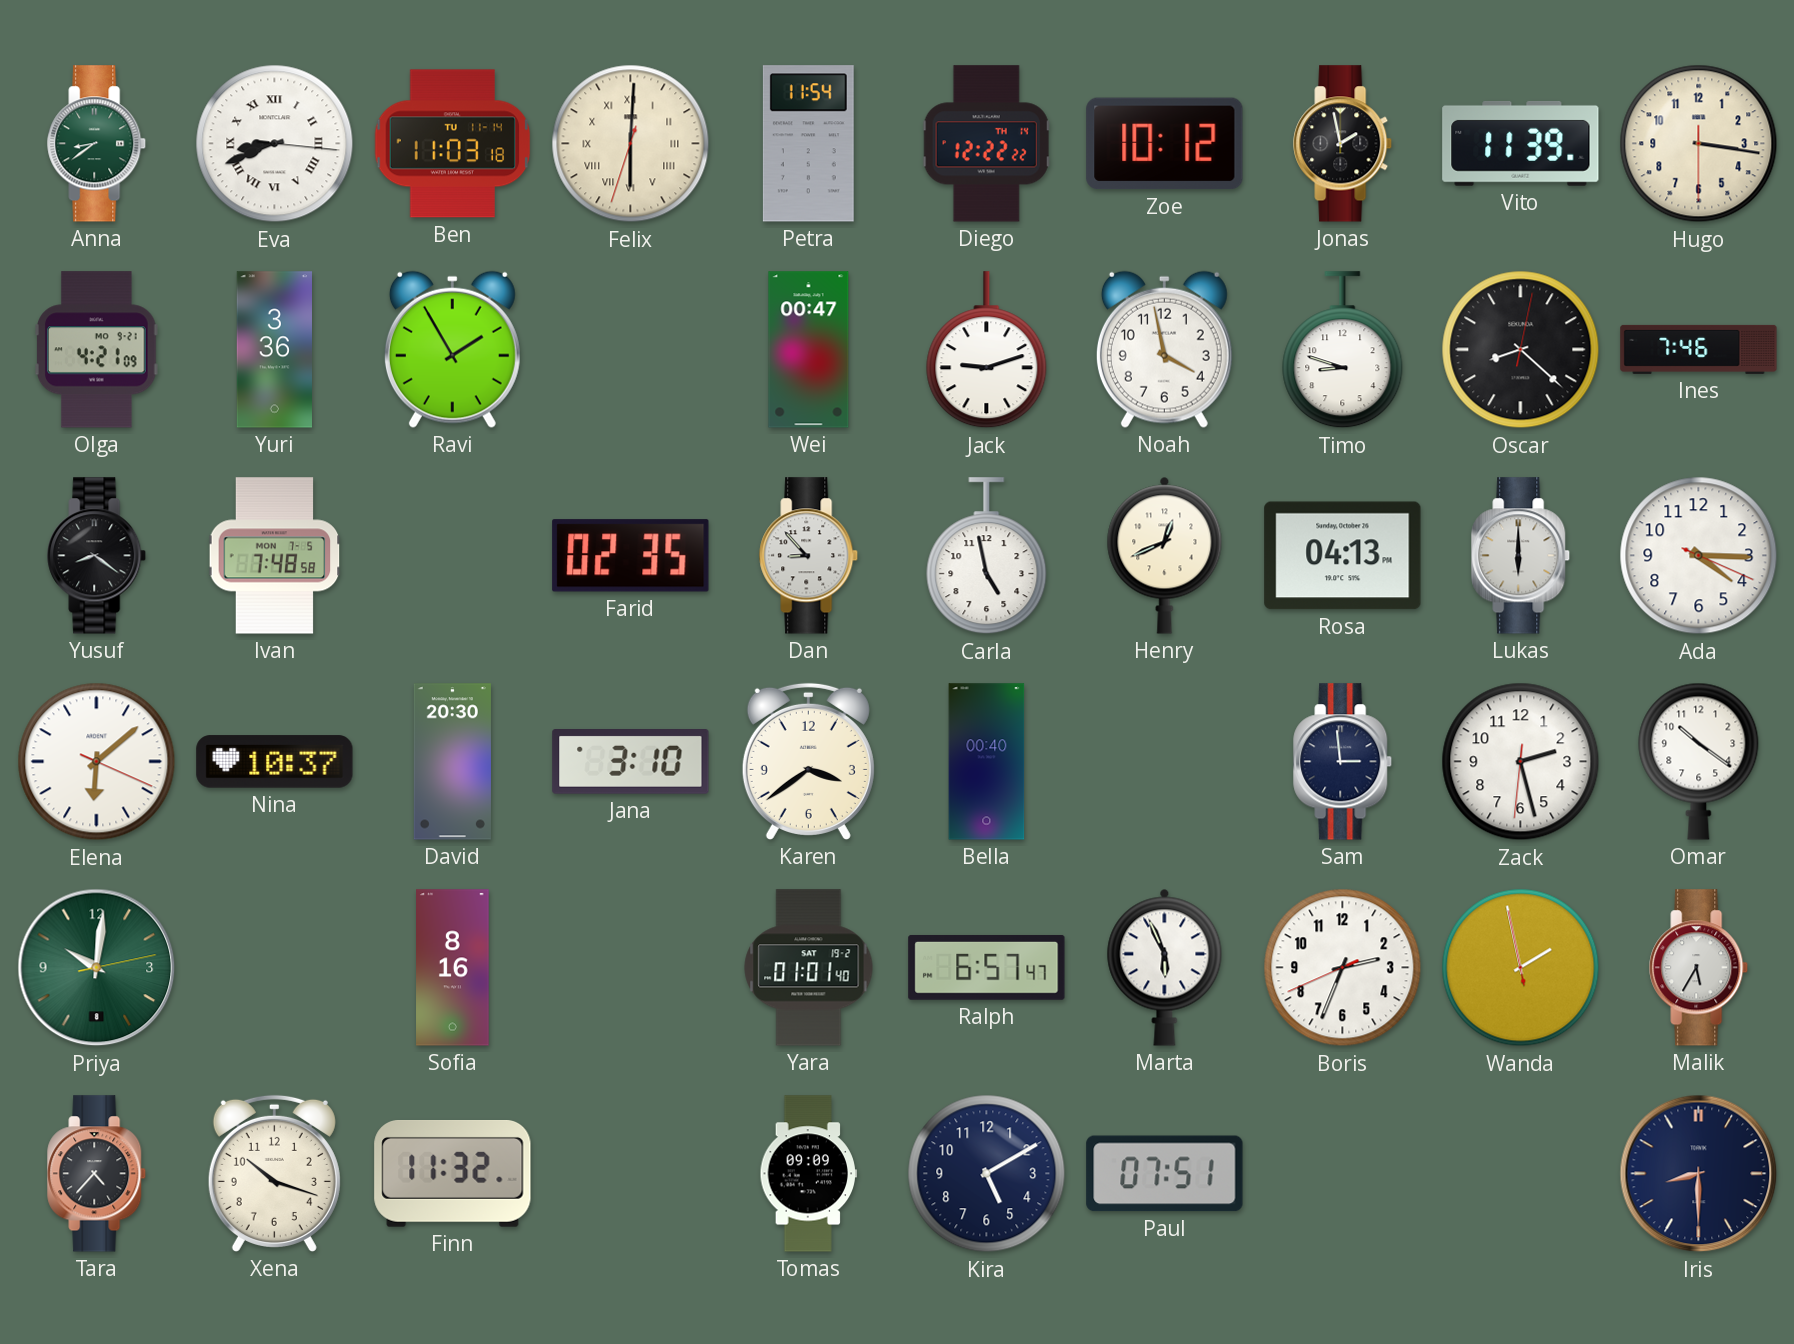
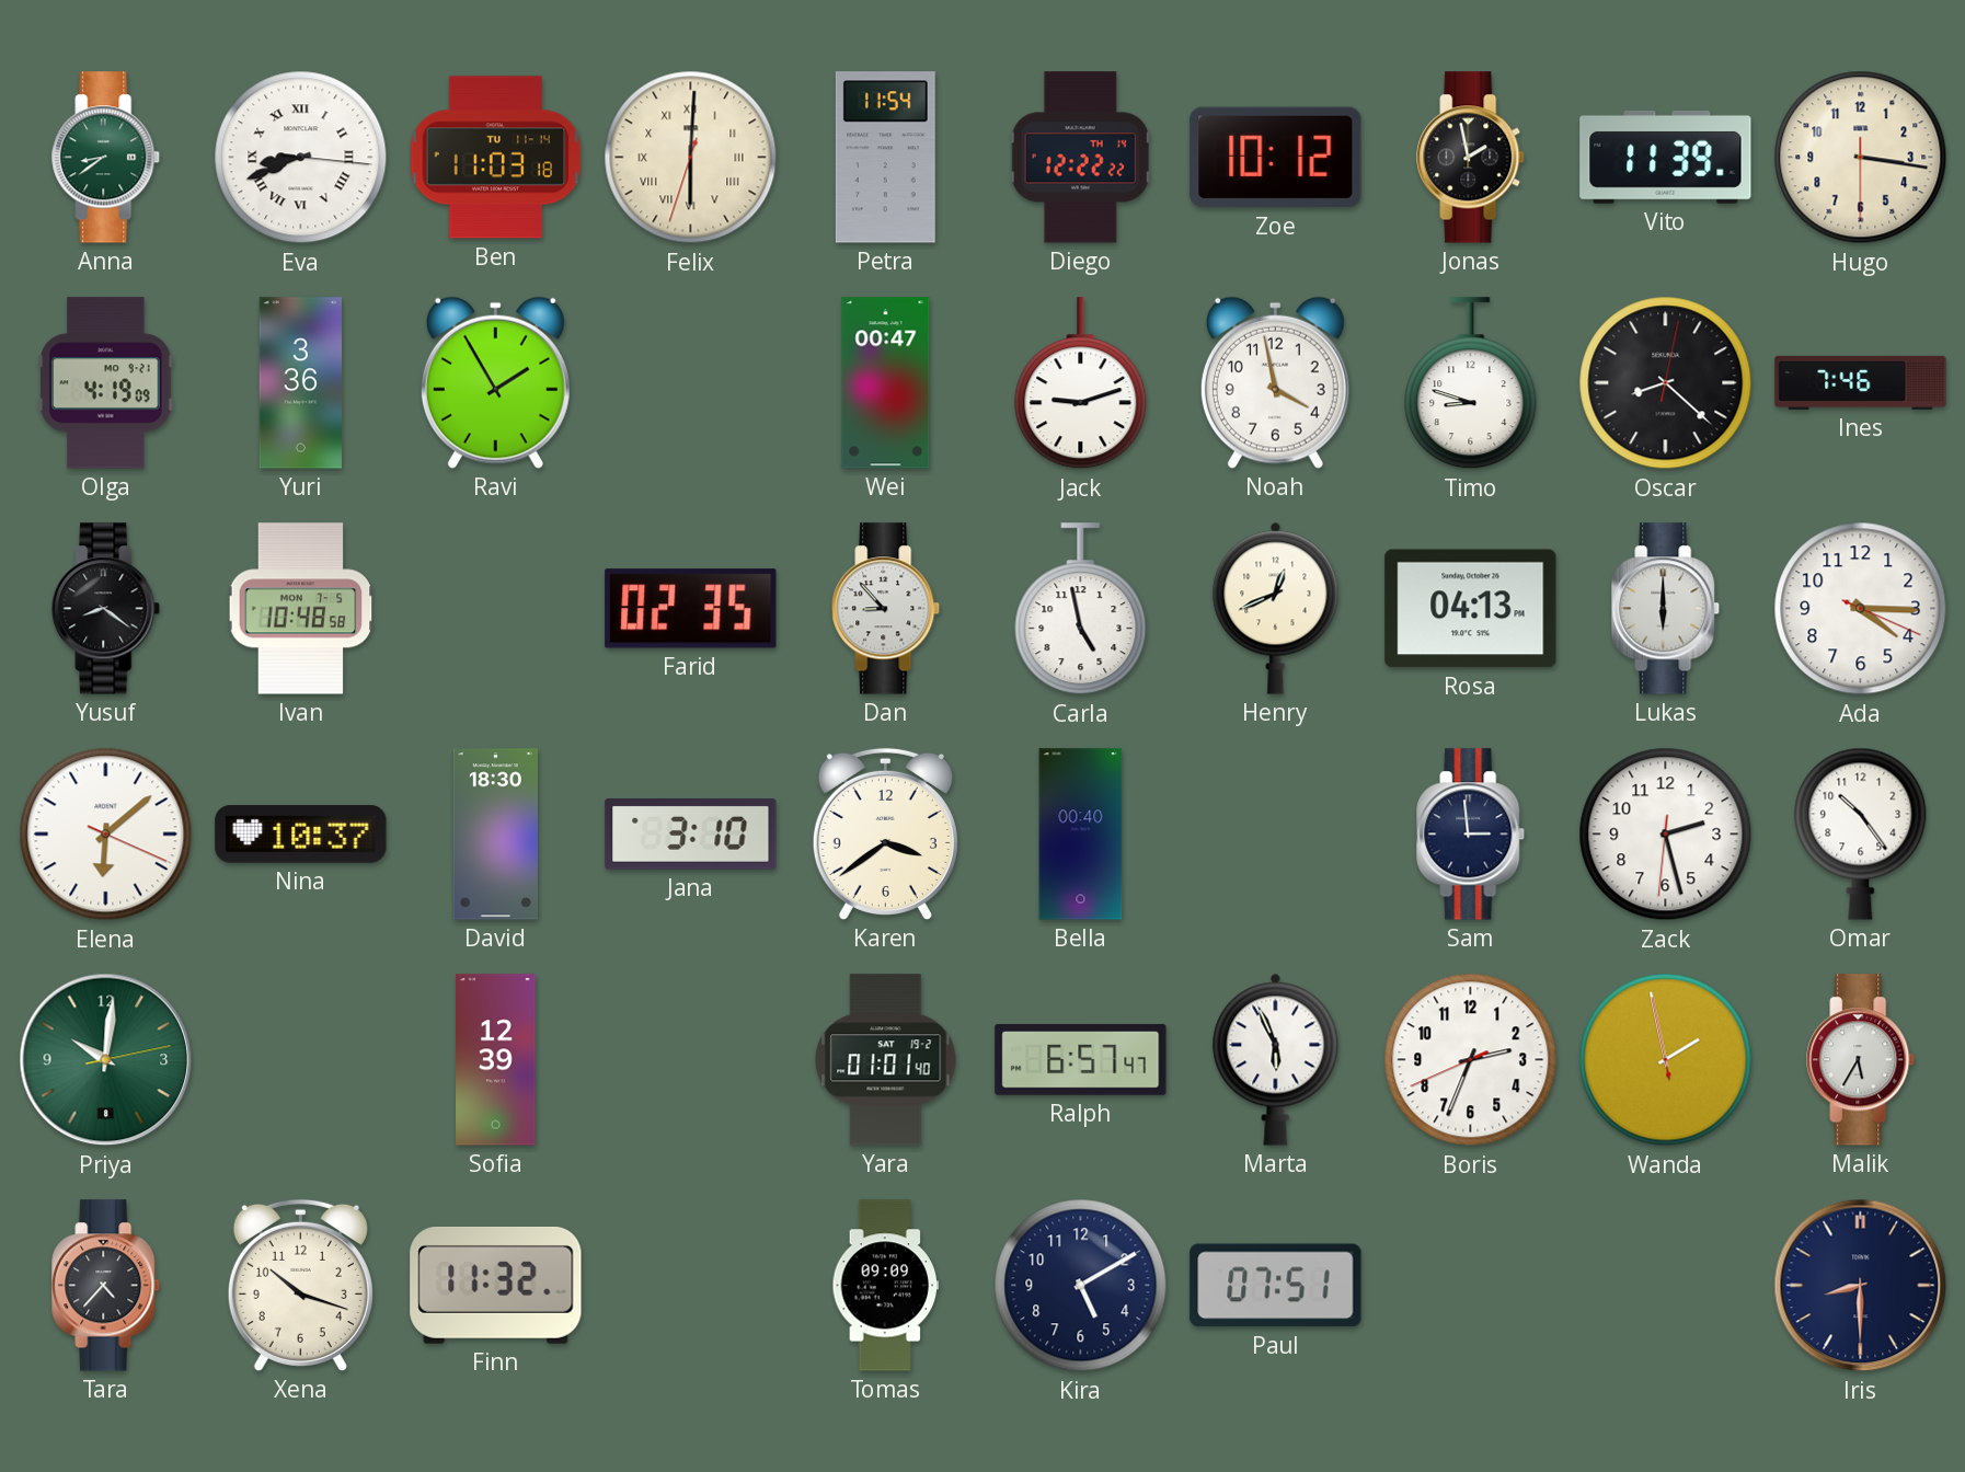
Olga: 4:21 -> 4:19 (106, 383)
Ivan: 7:48 -> 10:48 (301, 609)
David: 20:30 -> 18:30 (495, 835)
Omar: 10:21 -> 10:24 (1861, 833)
Sofia: 8:16 -> 12:39 (496, 1060)
